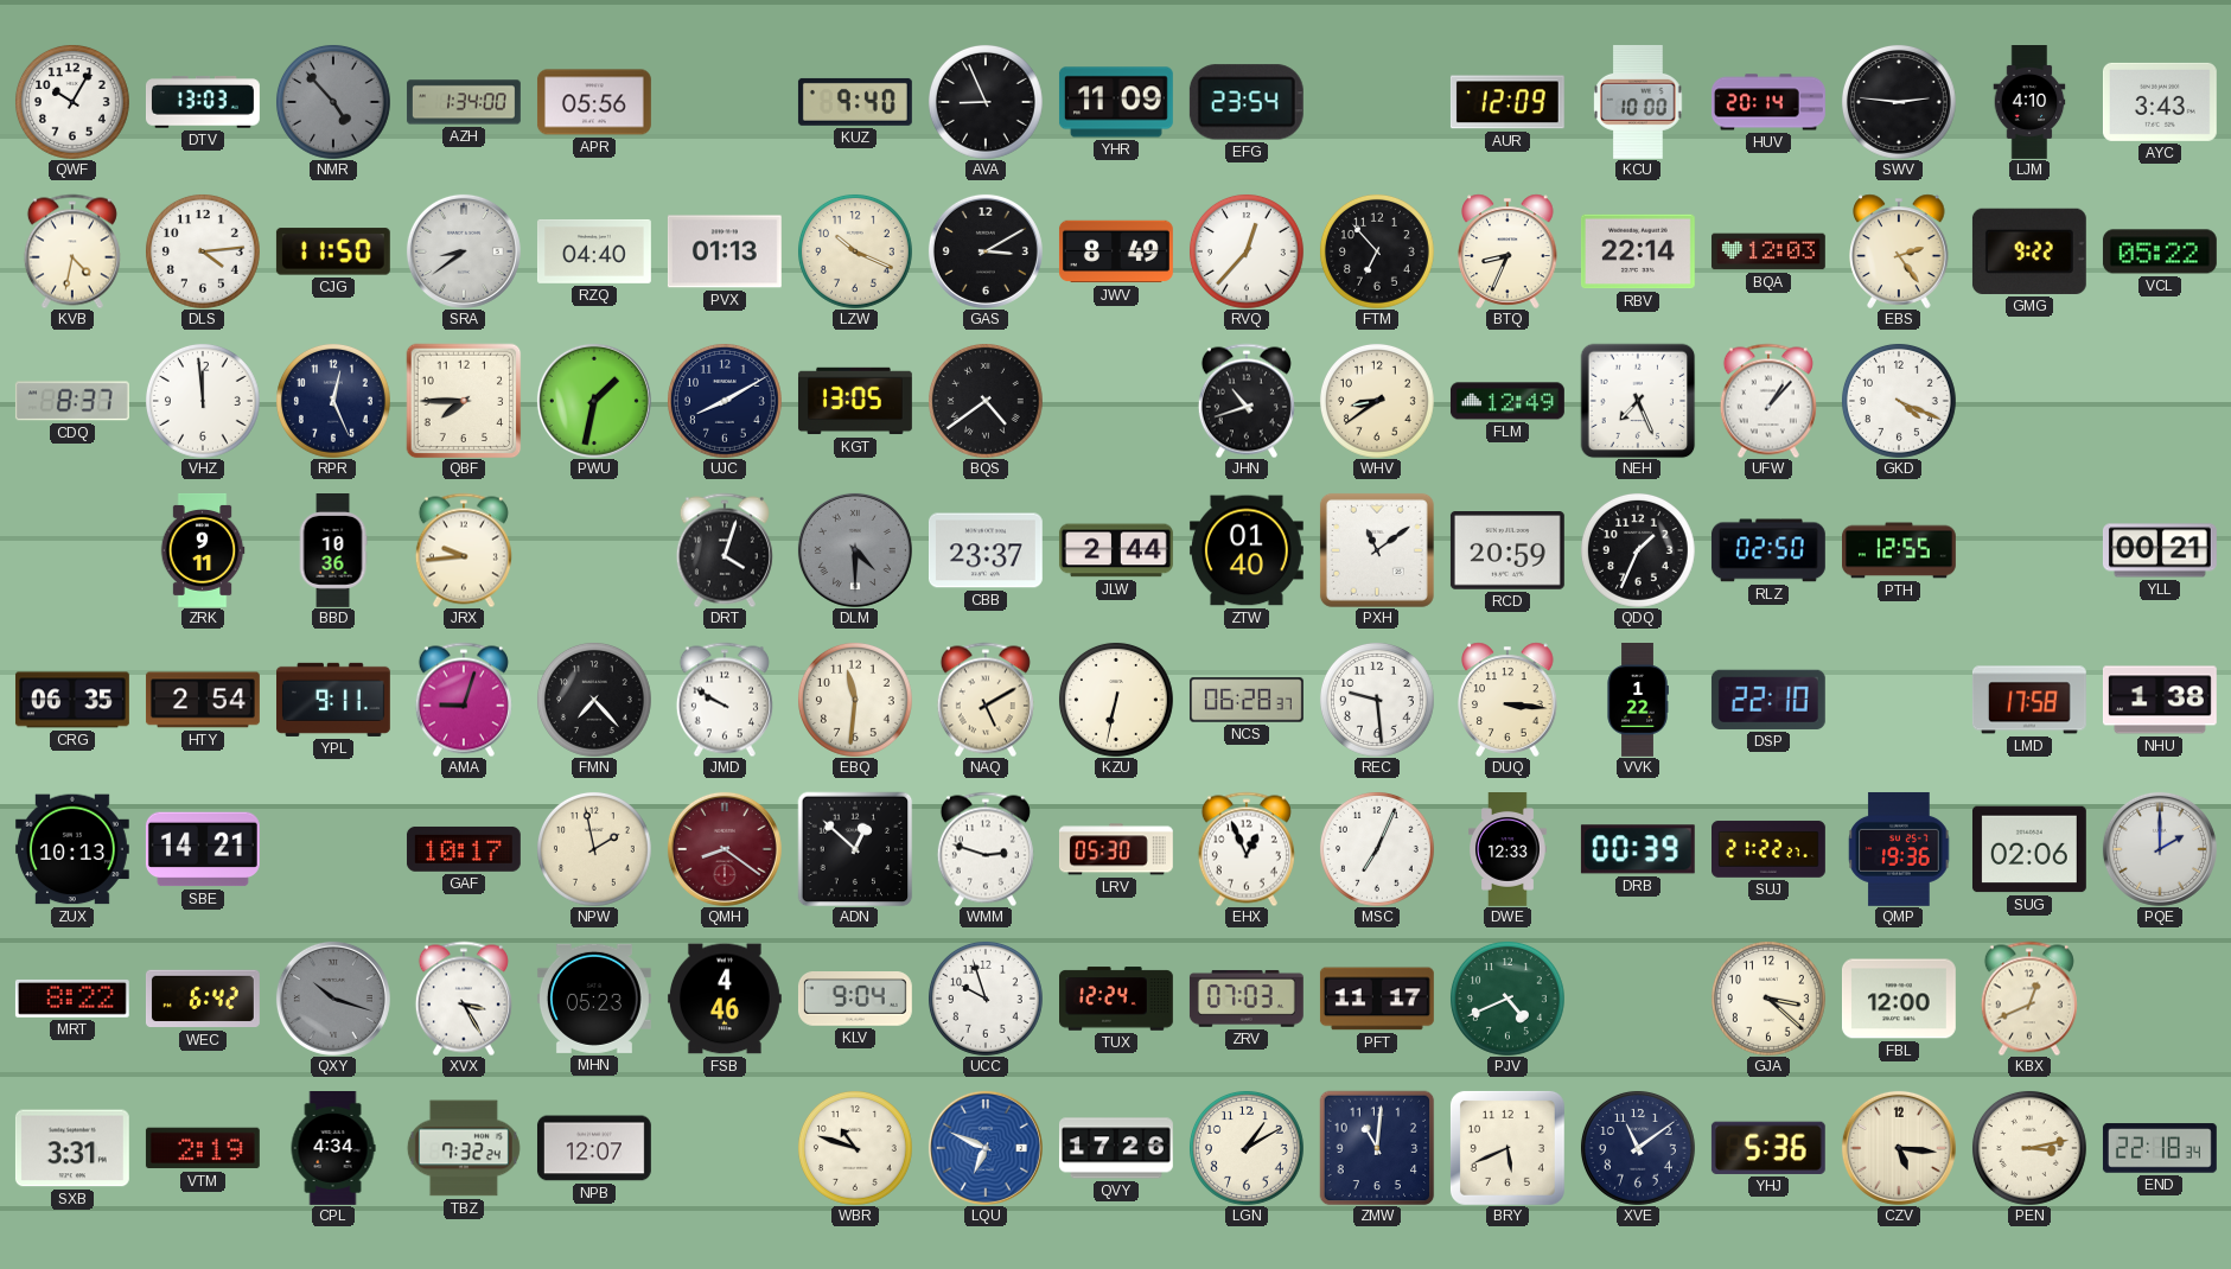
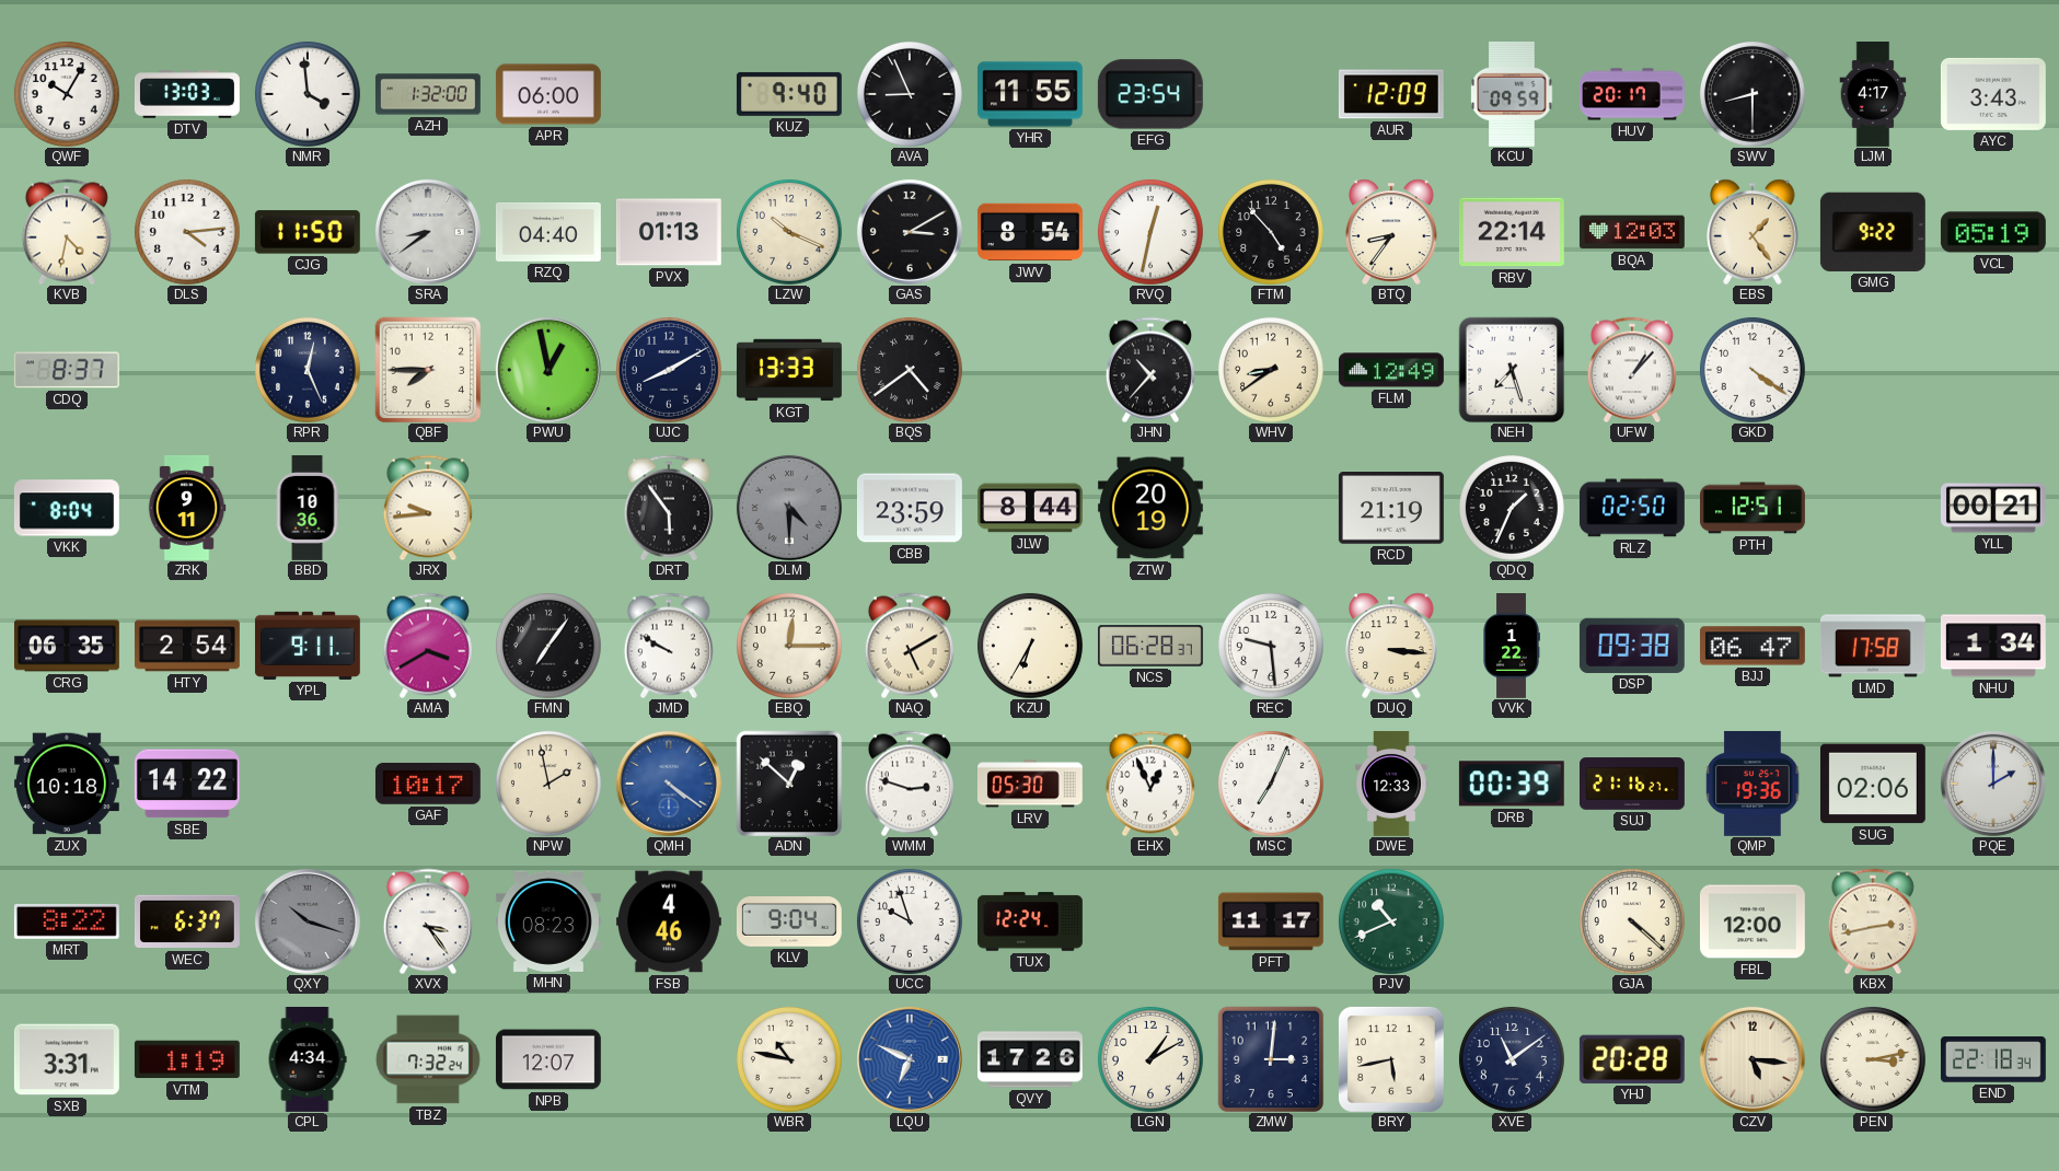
NMR: 4:53 -> 3:59 (308, 94)
NMR dial: grey -> white (308, 94)
AZH: 1:34 -> 1:32 (428, 94)
APR: 05:56 -> 06:00 (548, 94)
YHR: 11:09 -> 11:55 (1030, 94)
KCU: 10:00 -> 09:59 (1512, 94)
HUV: 20:14 -> 20:17 (1633, 94)
SWV: 2:46 -> 8:30 (1753, 94)
LJM: 4:10 -> 4:17 (1873, 95)
JWV: 8:49 -> 8:54 (1030, 232)
RVQ: 12:37 -> 12:32 (1150, 232)
FTM: 6:53 -> 4:53 (1271, 232)
BTQ: 8:34 -> 8:36 (1391, 232)
EBS: 2:24 -> 1:24 (1753, 232)
VCL: 05:22 -> 05:19 (1993, 232)
VHZ: 11:59 -> none (203, 401)
PWU: 1:32 -> 12:58 (548, 370)
KGT: 13:05 -> 13:33 (789, 370)
JHN: 10:42 -> 10:37 (1150, 370)
NEH: 7:26 -> 7:27 (1512, 370)
GKD: 4:19 -> 4:21 (1753, 370)
VKK: none -> 8:04 (67, 508)
DRT: 4:03 -> 5:54 (669, 508)
CBB: 23:37 -> 23:59 (910, 508)
JLW: 2:44 -> 8:44 (1030, 508)
ZTW: 01:40 -> 20:19 (1150, 508)
PXH: 11:09 -> none (1377, 550)
RCD: 20:59 -> 21:19 (1391, 509)
PTH: 12:55 -> 12:51 (1754, 508)
AMA: 9:03 -> 3:40 (428, 646)
FMN: 7:23 -> 7:06 (548, 646)
EBQ: 11:31 -> 12:15 (789, 646)
KZU: 6:32 -> 6:35 (1030, 646)
DSP: 22:10 -> 09:38 (1632, 646)
BJJ: none -> 06:47 (1753, 646)
NHU: 1:38 -> 1:34 (1993, 646)
ZUX: 10:13 -> 10:18 (67, 784)
SBE: 14:21 -> 14:22 (187, 784)
QMH: 8:21 -> 4:21 (669, 784)
QMH dial: burgundy -> blue (669, 784)
SUJ: 21:22 -> 21:16 (1633, 784)
WEC: 6:42 -> 6:37 (187, 921)
XVX: 3:25 -> 3:24 (428, 921)
MHN: 05:23 -> 08:23 (548, 921)
ZRV: 07:03 -> none (1247, 999)
PJV: 4:41 -> 10:41 (1391, 921)
GJA: 3:22 -> 4:22 (1632, 921)
KBX: 12:41 -> 2:43 (1873, 921)
VTM: 2:19 -> 1:19 (187, 1059)
WBR: 10:48 -> 10:47 (789, 1059)
ZMW: 11:01 -> 3:01 (1271, 1059)
BRY: 5:41 -> 5:43 (1391, 1059)
YHJ: 5:36 -> 20:28 (1632, 1059)
